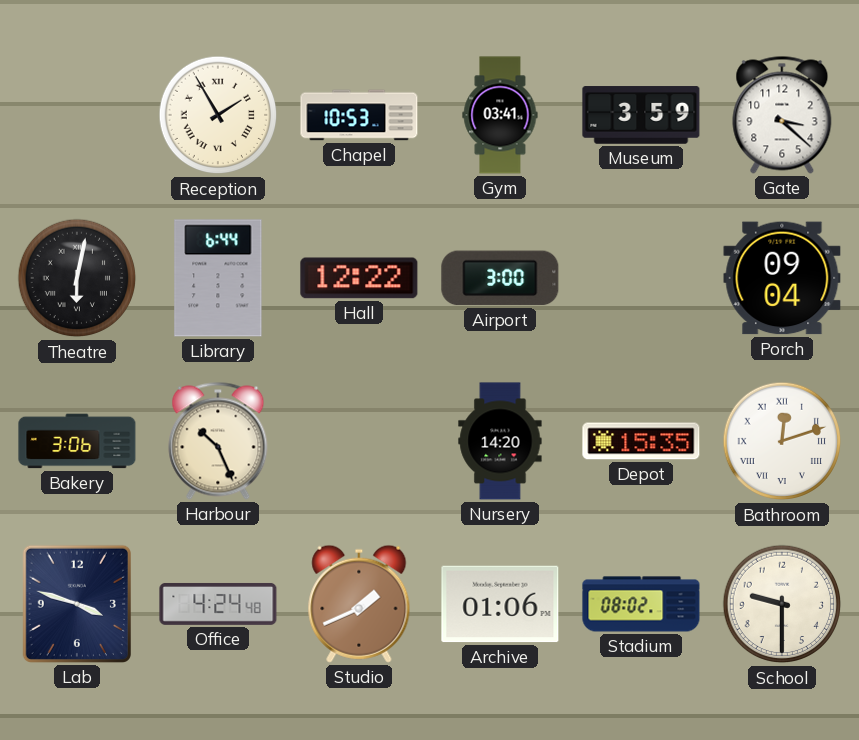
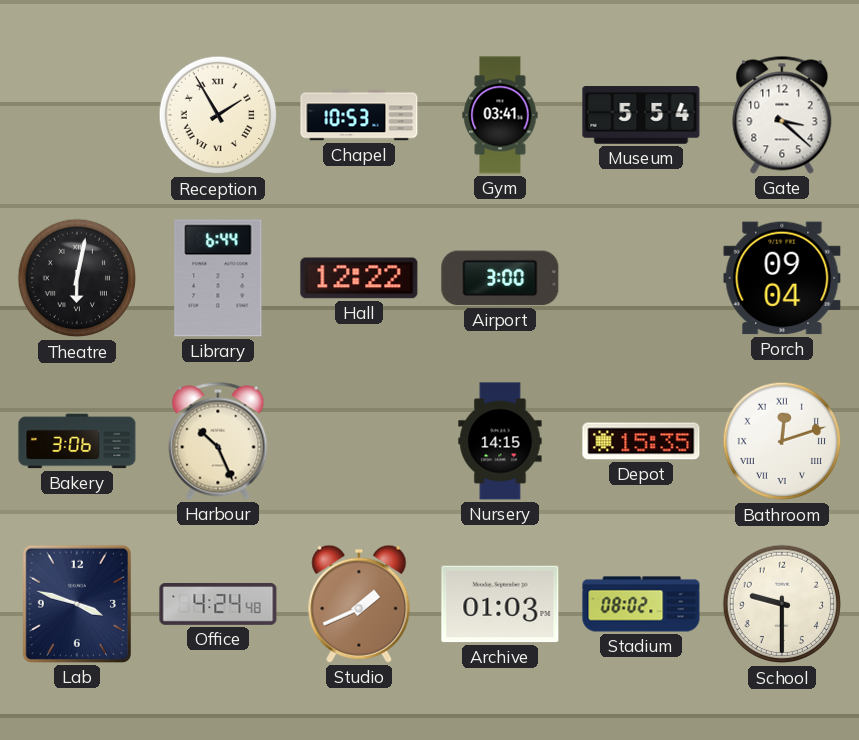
Museum: 3:59 -> 5:54 (641, 115)
Nursery: 14:20 -> 14:15 (500, 441)
Archive: 01:06 -> 01:03 (500, 604)
